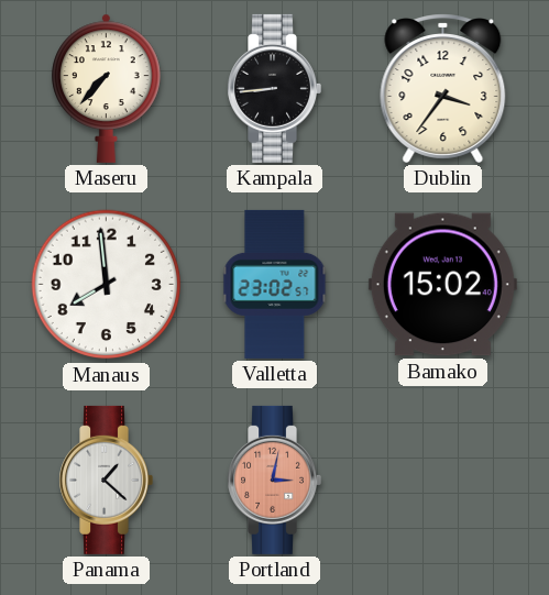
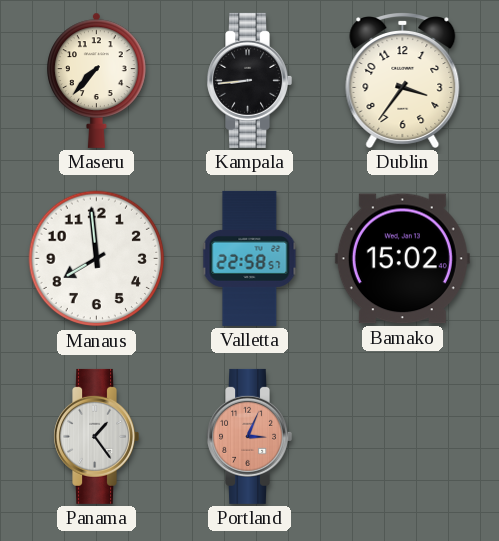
Valletta: 23:02 -> 22:58 (250, 258)
Panama: 1:22 -> 1:24 (96, 436)
Portland: 3:02 -> 3:04 (249, 436)
